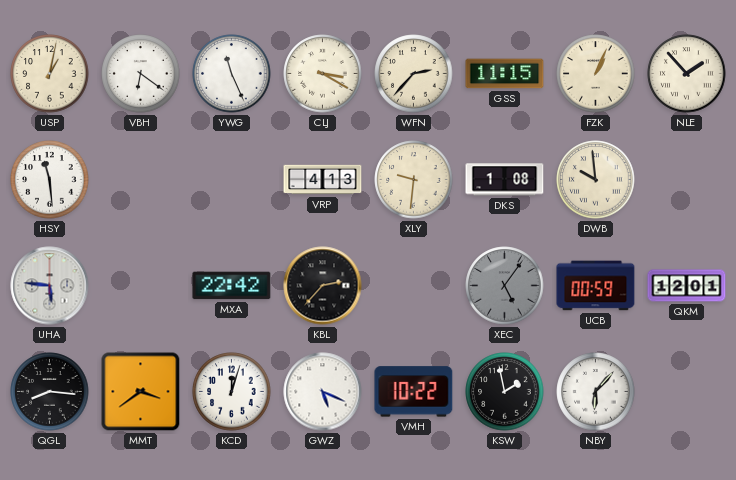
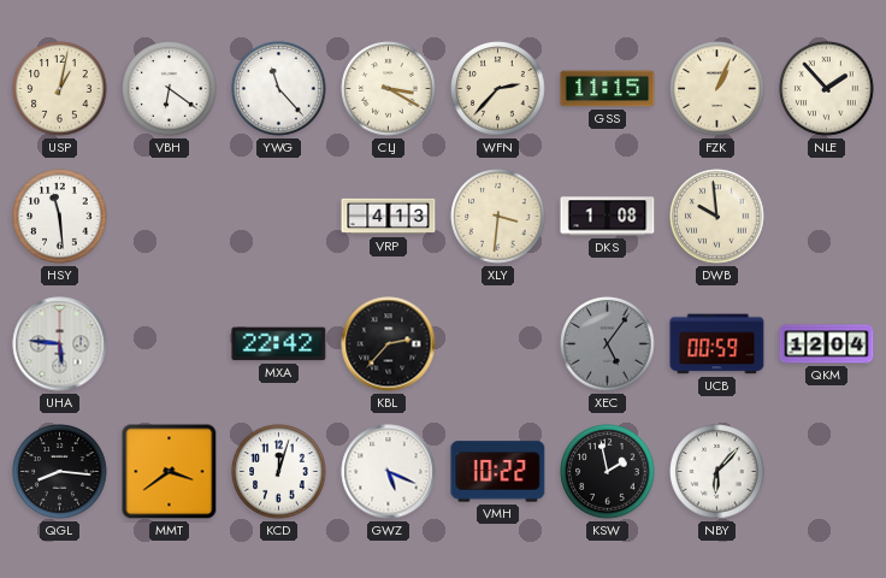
YWG: 11:26 -> 11:23 (279, 89)
XLY: 9:31 -> 3:31 (498, 217)
QKM: 12:01 -> 12:04 (827, 344)
